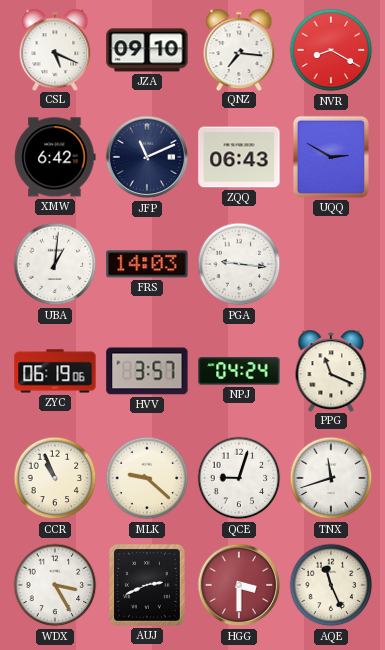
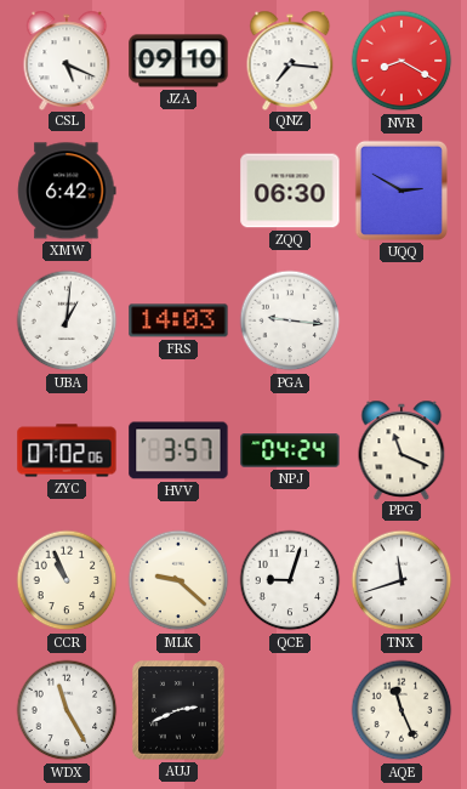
JFP: 11:11 -> none (147, 157)
ZQQ: 06:43 -> 06:30 (290, 191)
ZYC: 06:19 -> 07:02 (67, 450)
WDX: 3:25 -> 11:25 (67, 710)
HGG: 3:30 -> none (239, 585)
